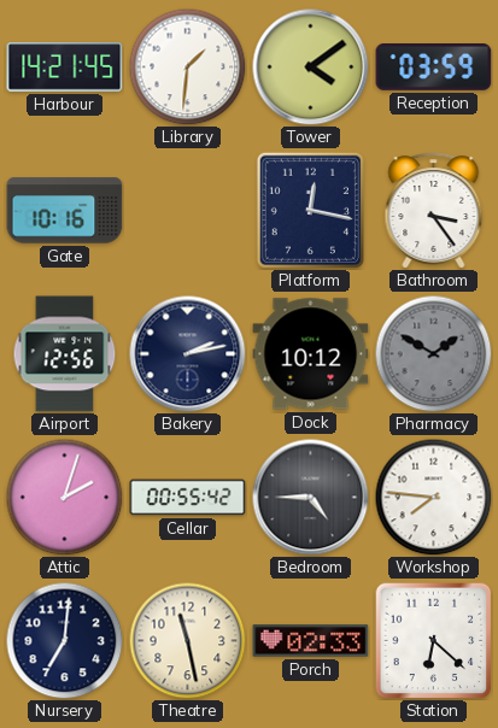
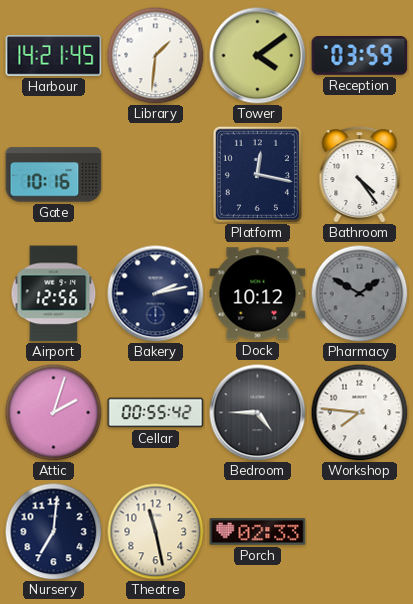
Bathroom: 3:24 -> 4:24 (360, 175)
Station: 6:22 -> none (433, 641)
